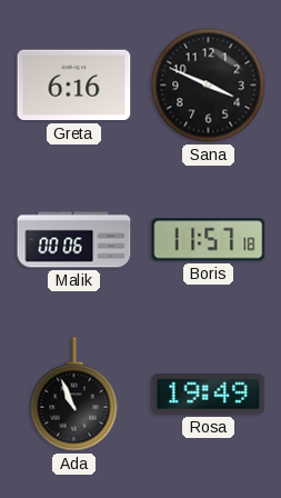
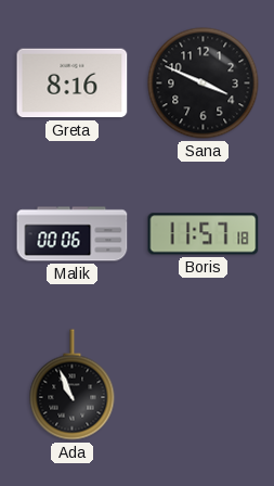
Greta: 6:16 -> 8:16 (73, 84)
Rosa: 19:49 -> none (209, 395)
